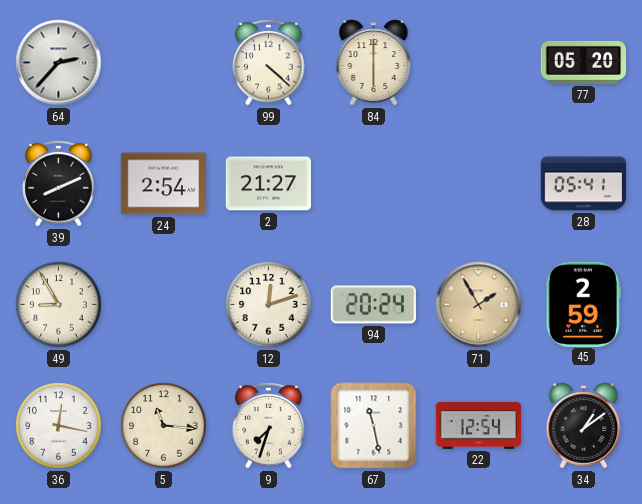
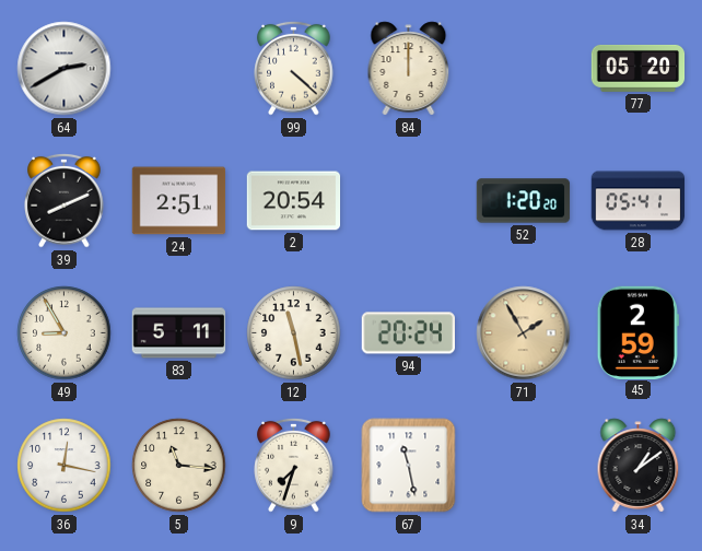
64: 2:37 -> 2:40 (65, 69)
84: 6:00 -> 12:00 (409, 69)
24: 2:54 -> 2:51 (179, 201)
2: 21:27 -> 20:54 (294, 201)
52: none -> 1:20 (524, 201)
83: none -> 5:11 (179, 333)
12: 12:12 -> 11:28 (294, 333)
22: 12:54 -> none (479, 425)
